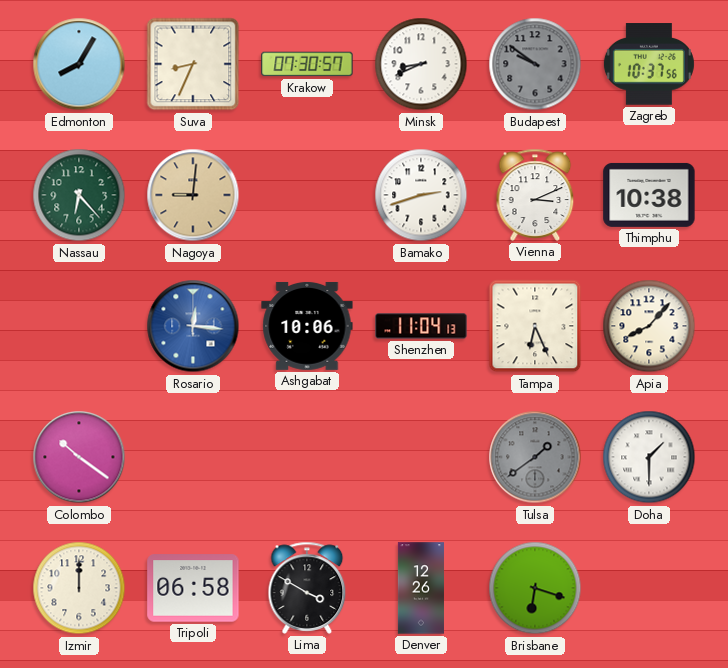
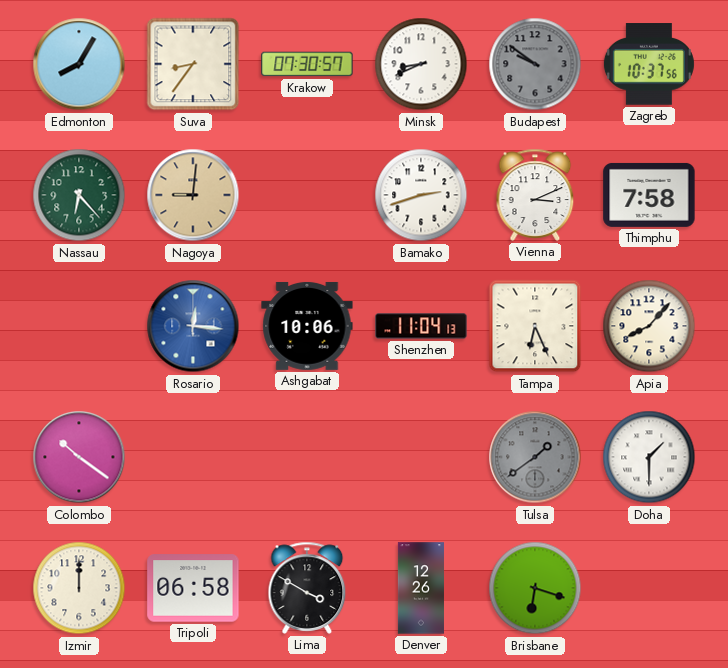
Suva: 8:34 -> 8:36 (193, 64)
Thimphu: 10:38 -> 7:58 (649, 195)
